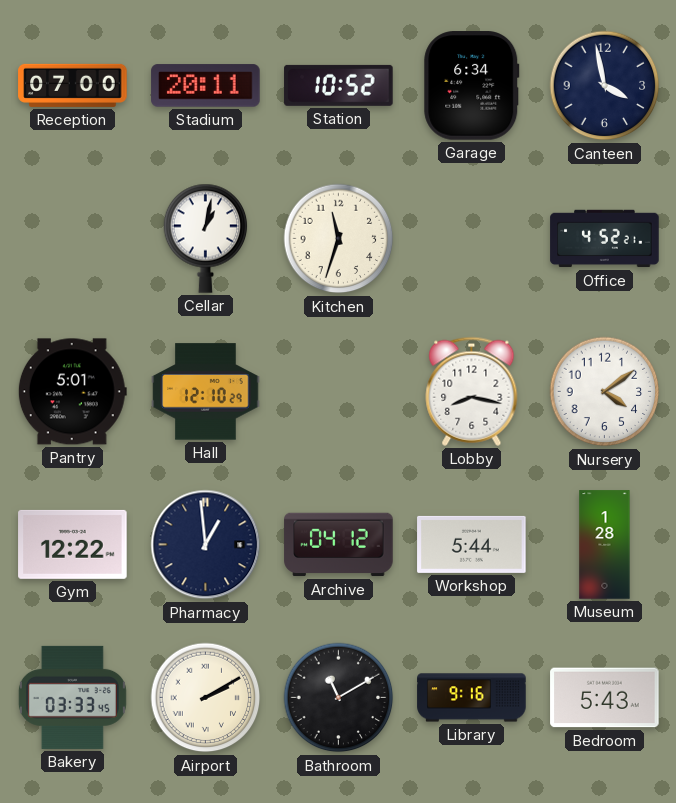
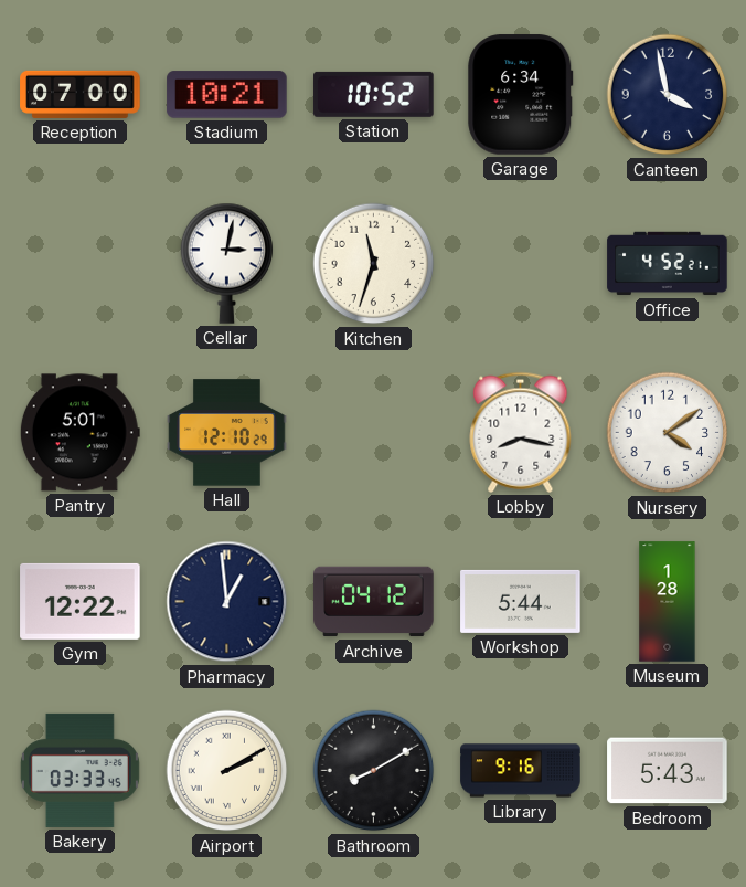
Stadium: 20:11 -> 10:21 (227, 95)
Cellar: 1:02 -> 3:02 (227, 263)
Bathroom: 11:10 -> 8:10 (374, 771)
